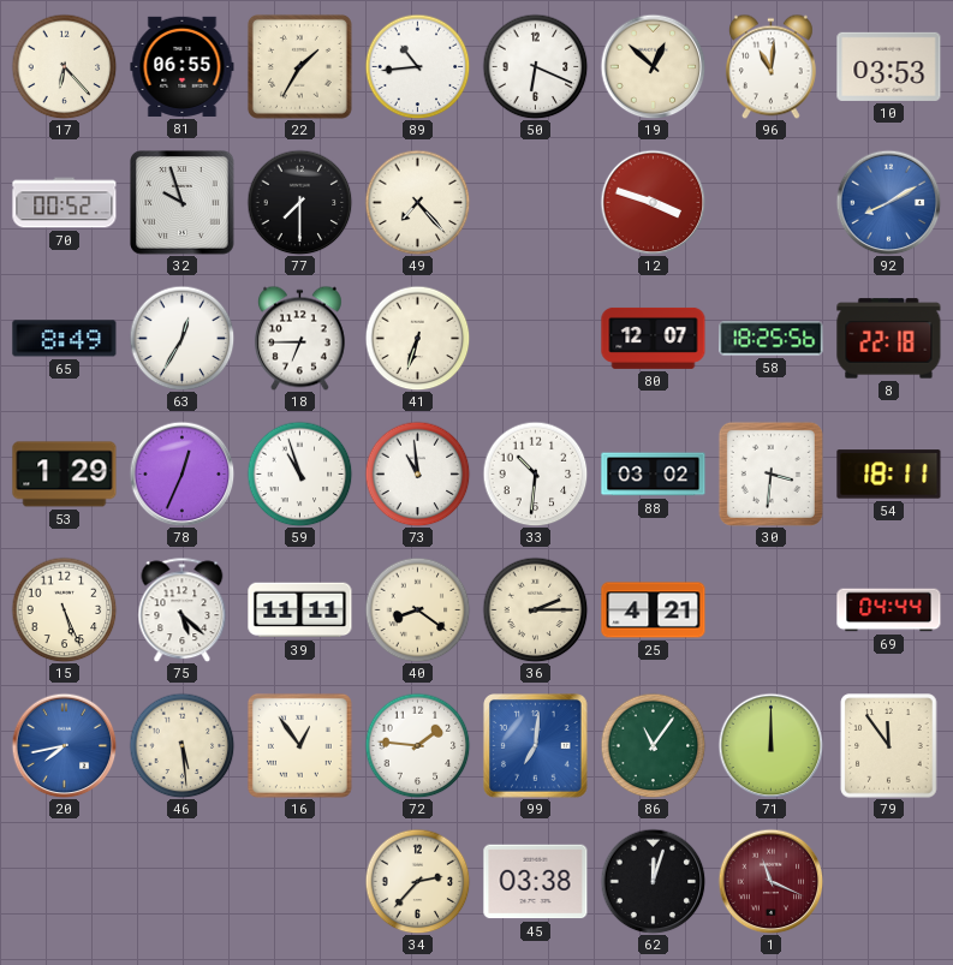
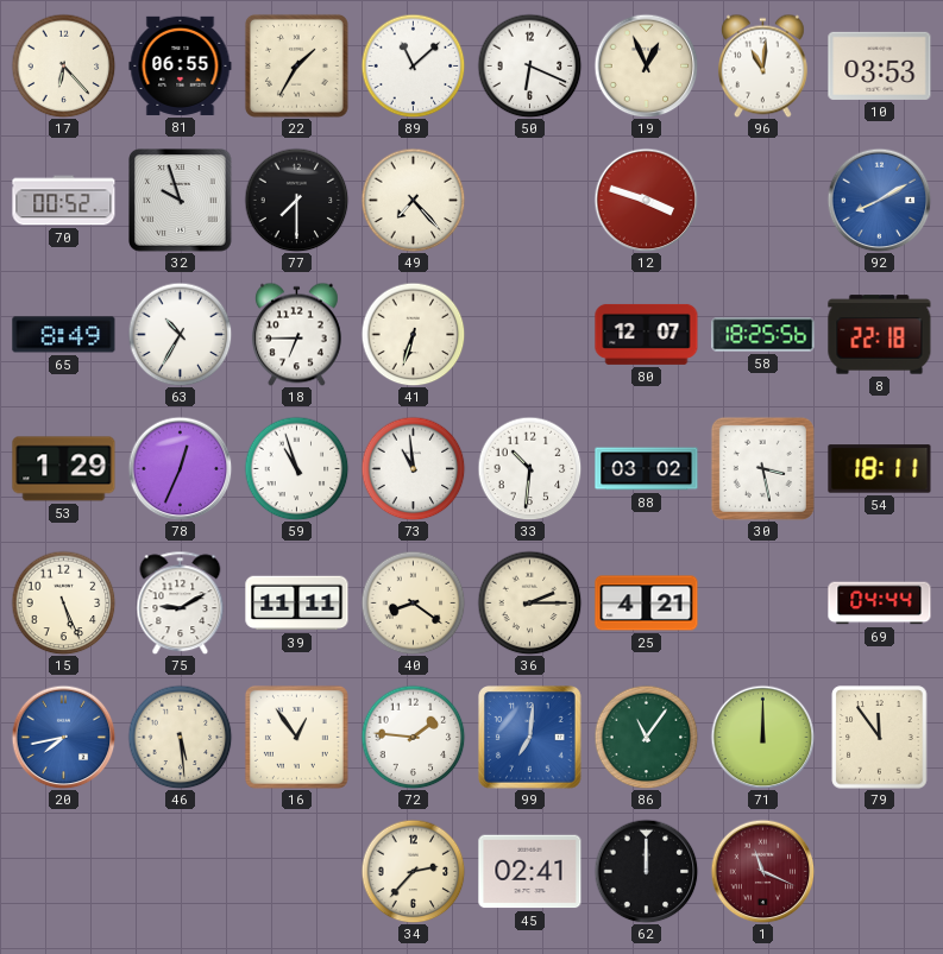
89: 10:44 -> 11:08 (413, 65)
19: 12:52 -> 12:56 (646, 65)
63: 12:35 -> 10:35 (180, 334)
30: 3:31 -> 3:28 (762, 468)
75: 5:22 -> 9:10 (181, 602)
45: 03:38 -> 02:41 (530, 872)
62: 12:03 -> 12:00 (646, 871)
